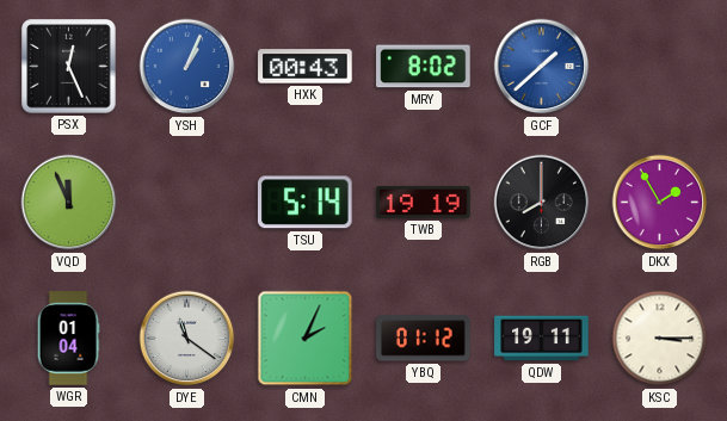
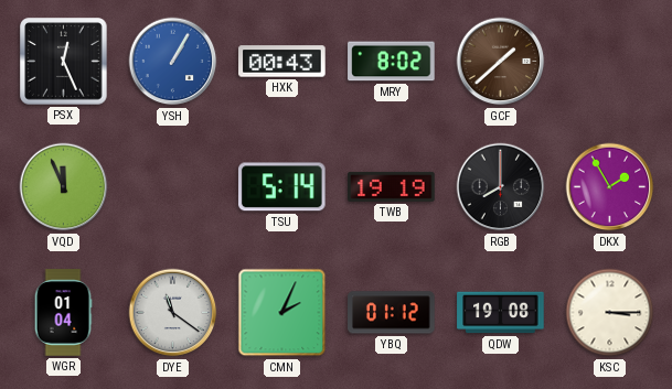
YSH: 1:04 -> 1:05 (173, 62)
GCF dial: blue -> brown (501, 62)
QDW: 19:11 -> 19:08 (501, 313)
